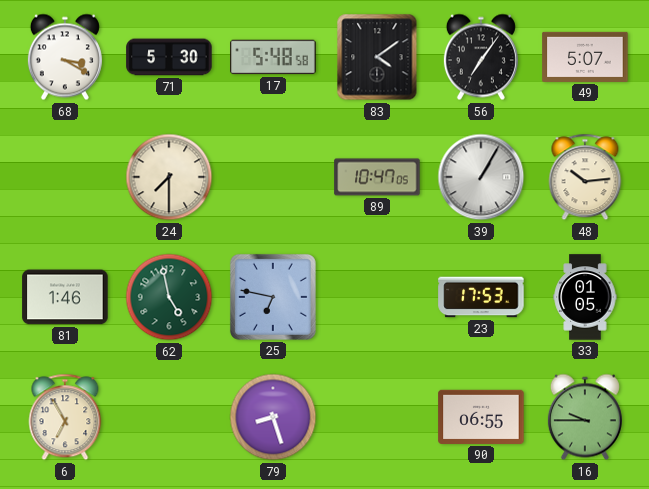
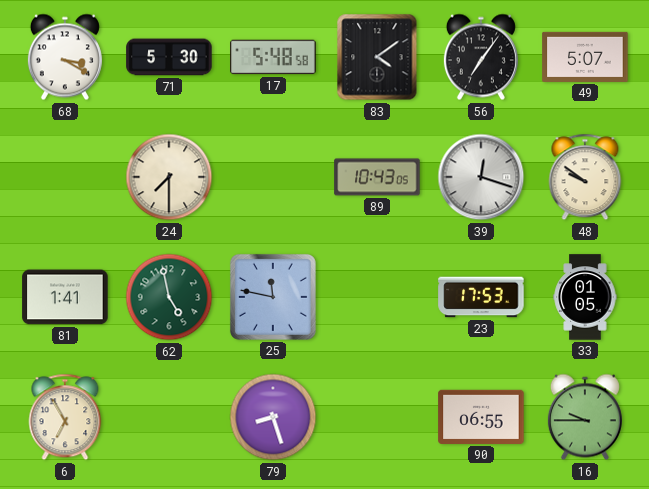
89: 10:47 -> 10:43 (377, 177)
39: 1:05 -> 12:18 (481, 177)
48: 10:14 -> 9:51 (585, 177)
81: 1:46 -> 1:41 (65, 297)
25: 6:47 -> 11:47 (273, 297)
